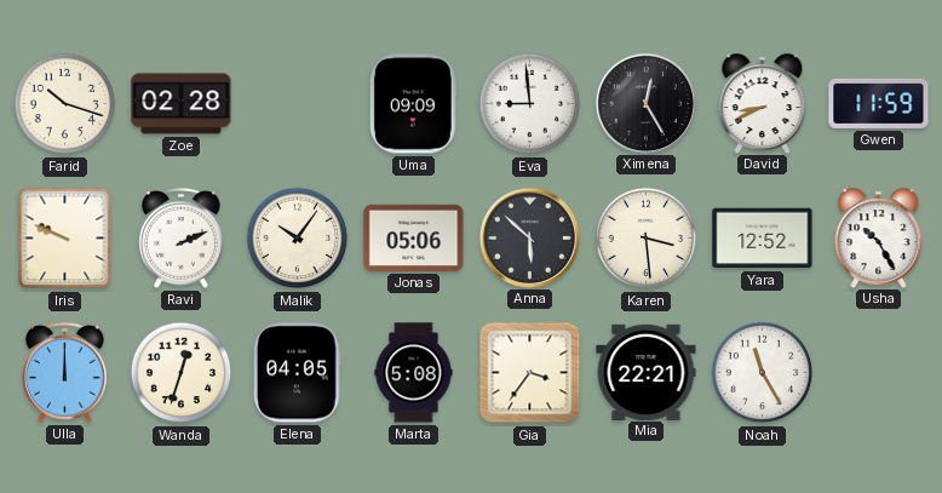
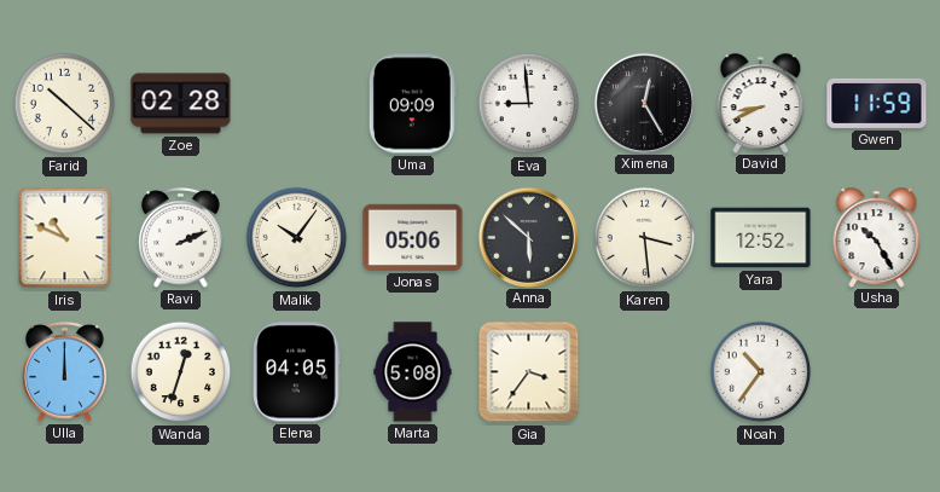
Farid: 10:18 -> 10:22 (65, 104)
Iris: 9:49 -> 10:49 (65, 238)
Mia: 22:21 -> none (647, 372)
Noah: 11:25 -> 10:36 (761, 372)
